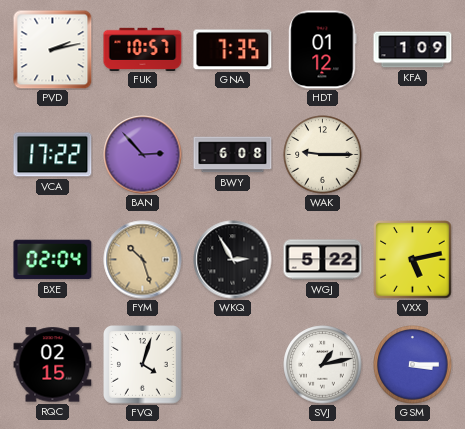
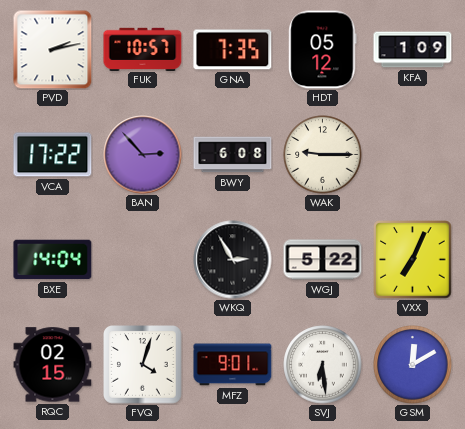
HDT: 01:12 -> 05:12 (323, 50)
BXE: 02:04 -> 14:04 (53, 260)
FYM: 10:27 -> none (143, 260)
VXX: 5:13 -> 7:04 (413, 260)
MFZ: none -> 9:01 (233, 365)
SVJ: 1:13 -> 6:29 (323, 365)
GSM: 3:15 -> 12:10 (413, 365)
